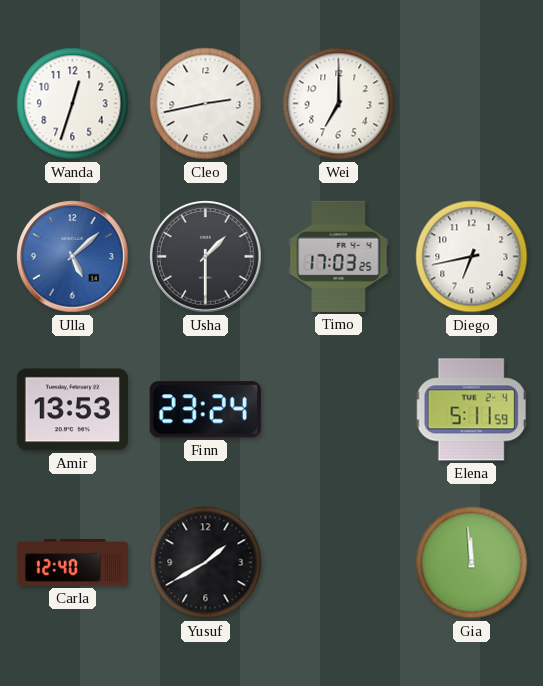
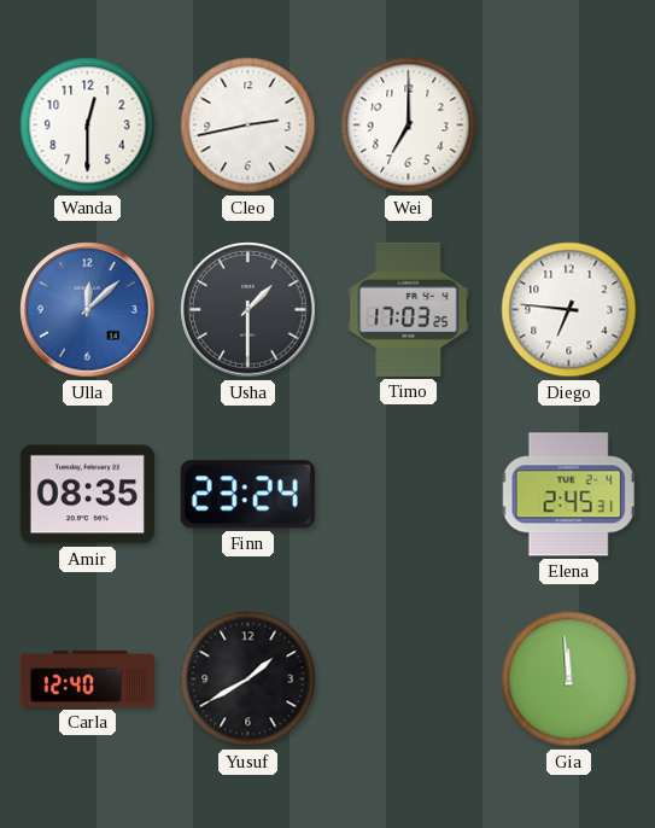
Wanda: 12:33 -> 12:30 (88, 126)
Ulla: 5:08 -> 12:08 (88, 310)
Diego: 6:43 -> 6:46 (569, 310)
Amir: 13:53 -> 08:35 (87, 495)
Elena: 5:11 -> 2:45 (569, 495)
